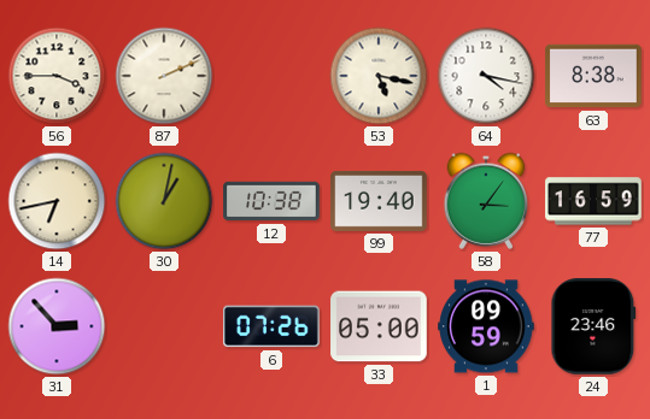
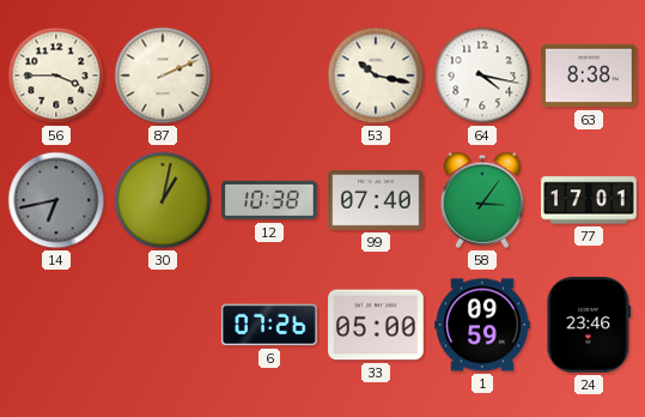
53: 5:17 -> 10:17 (376, 75)
14 dial: cream -> grey (56, 200)
99: 19:40 -> 07:40 (376, 200)
77: 16:59 -> 17:01 (589, 200)
31: 2:53 -> none (57, 326)
